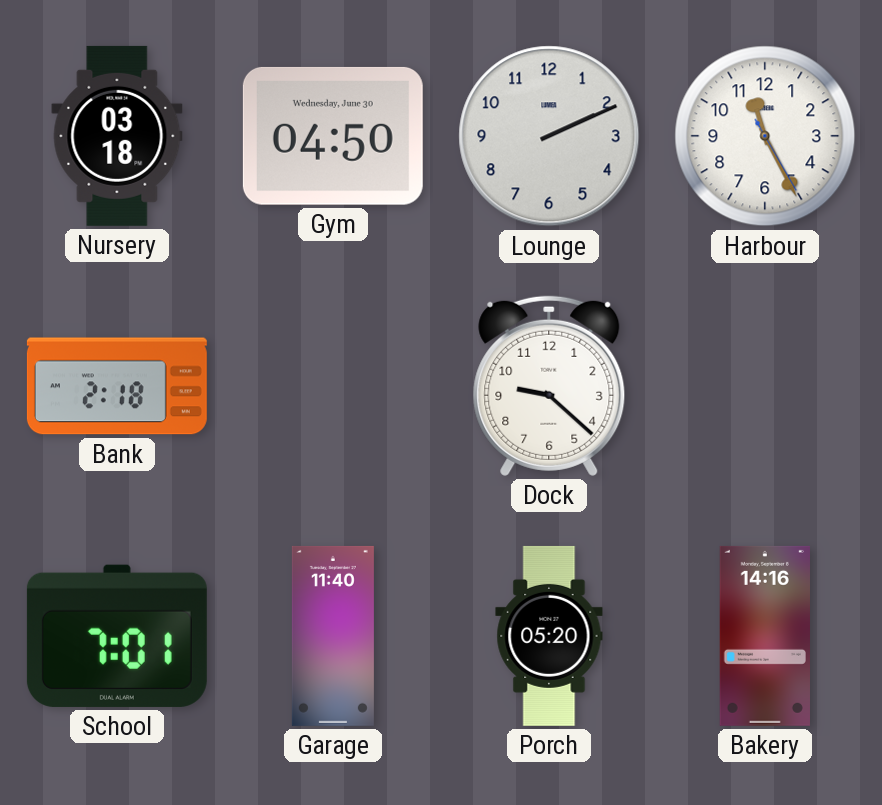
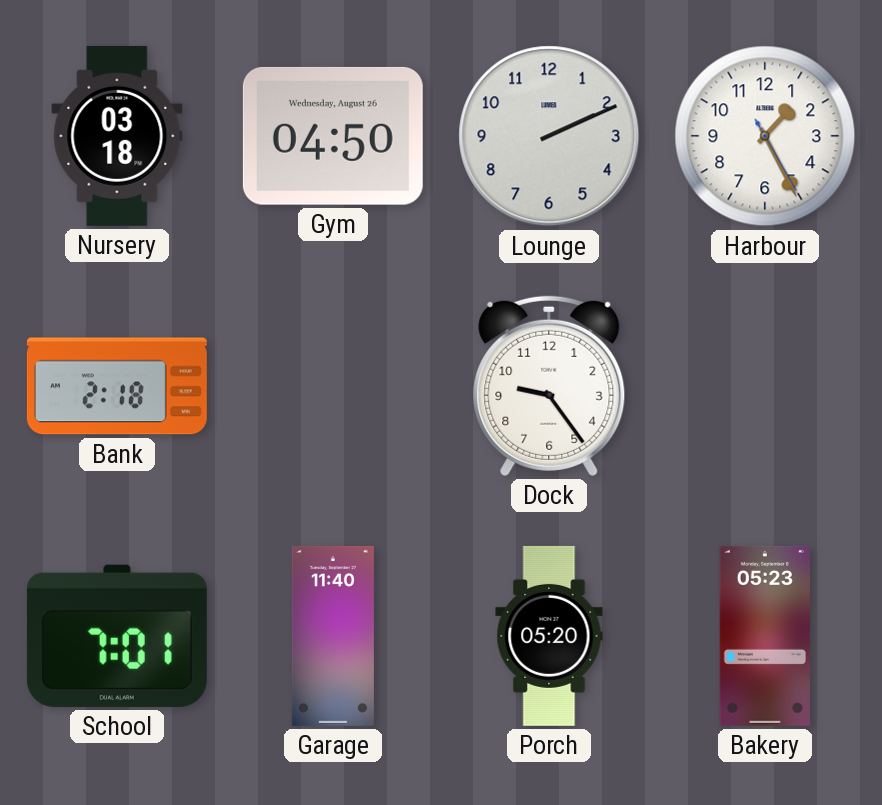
Gym date: Wednesday, June 30 -> Wednesday, August 26 (333, 136)
Harbour: 11:25 -> 1:25 (765, 136)
Dock: 9:22 -> 9:24 (549, 386)
Bakery: 14:16 -> 05:23 (765, 636)
